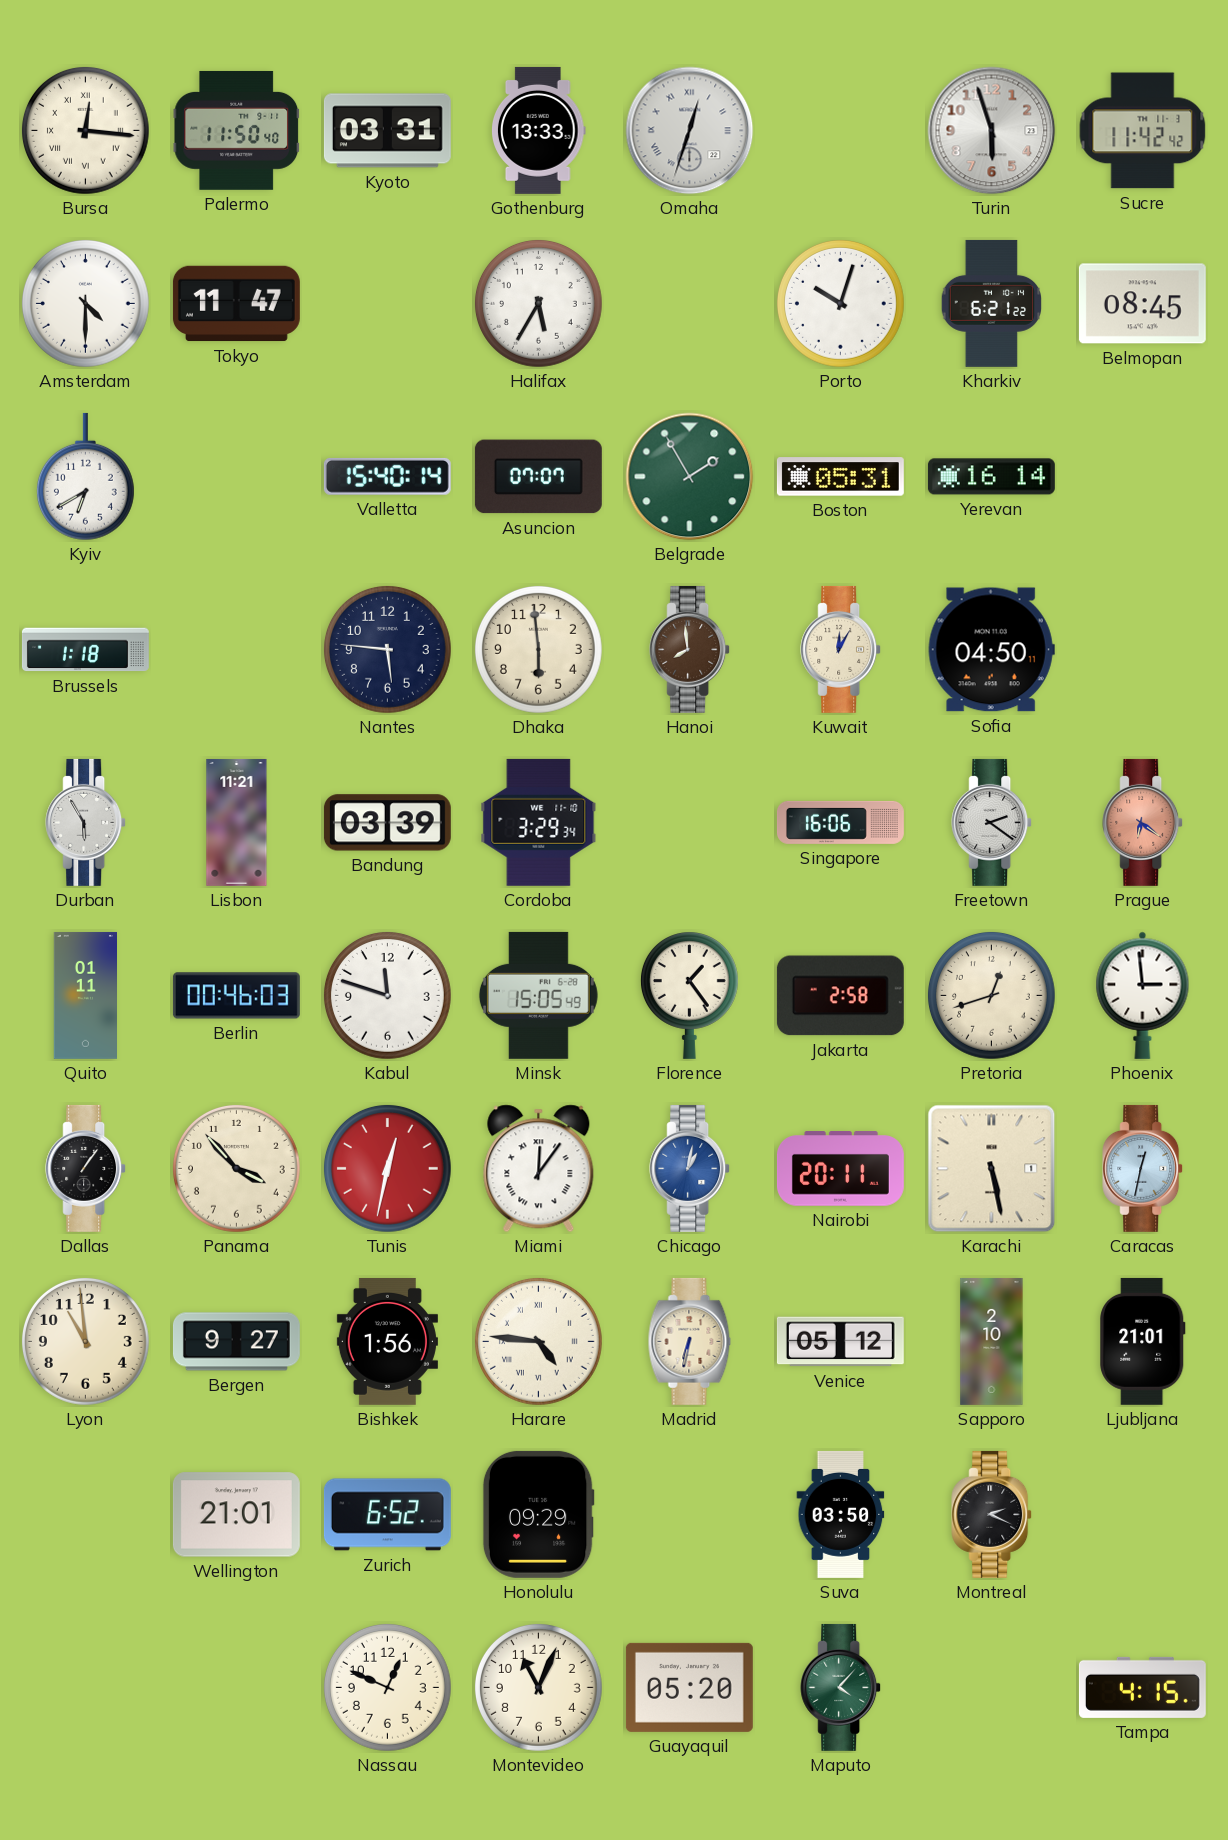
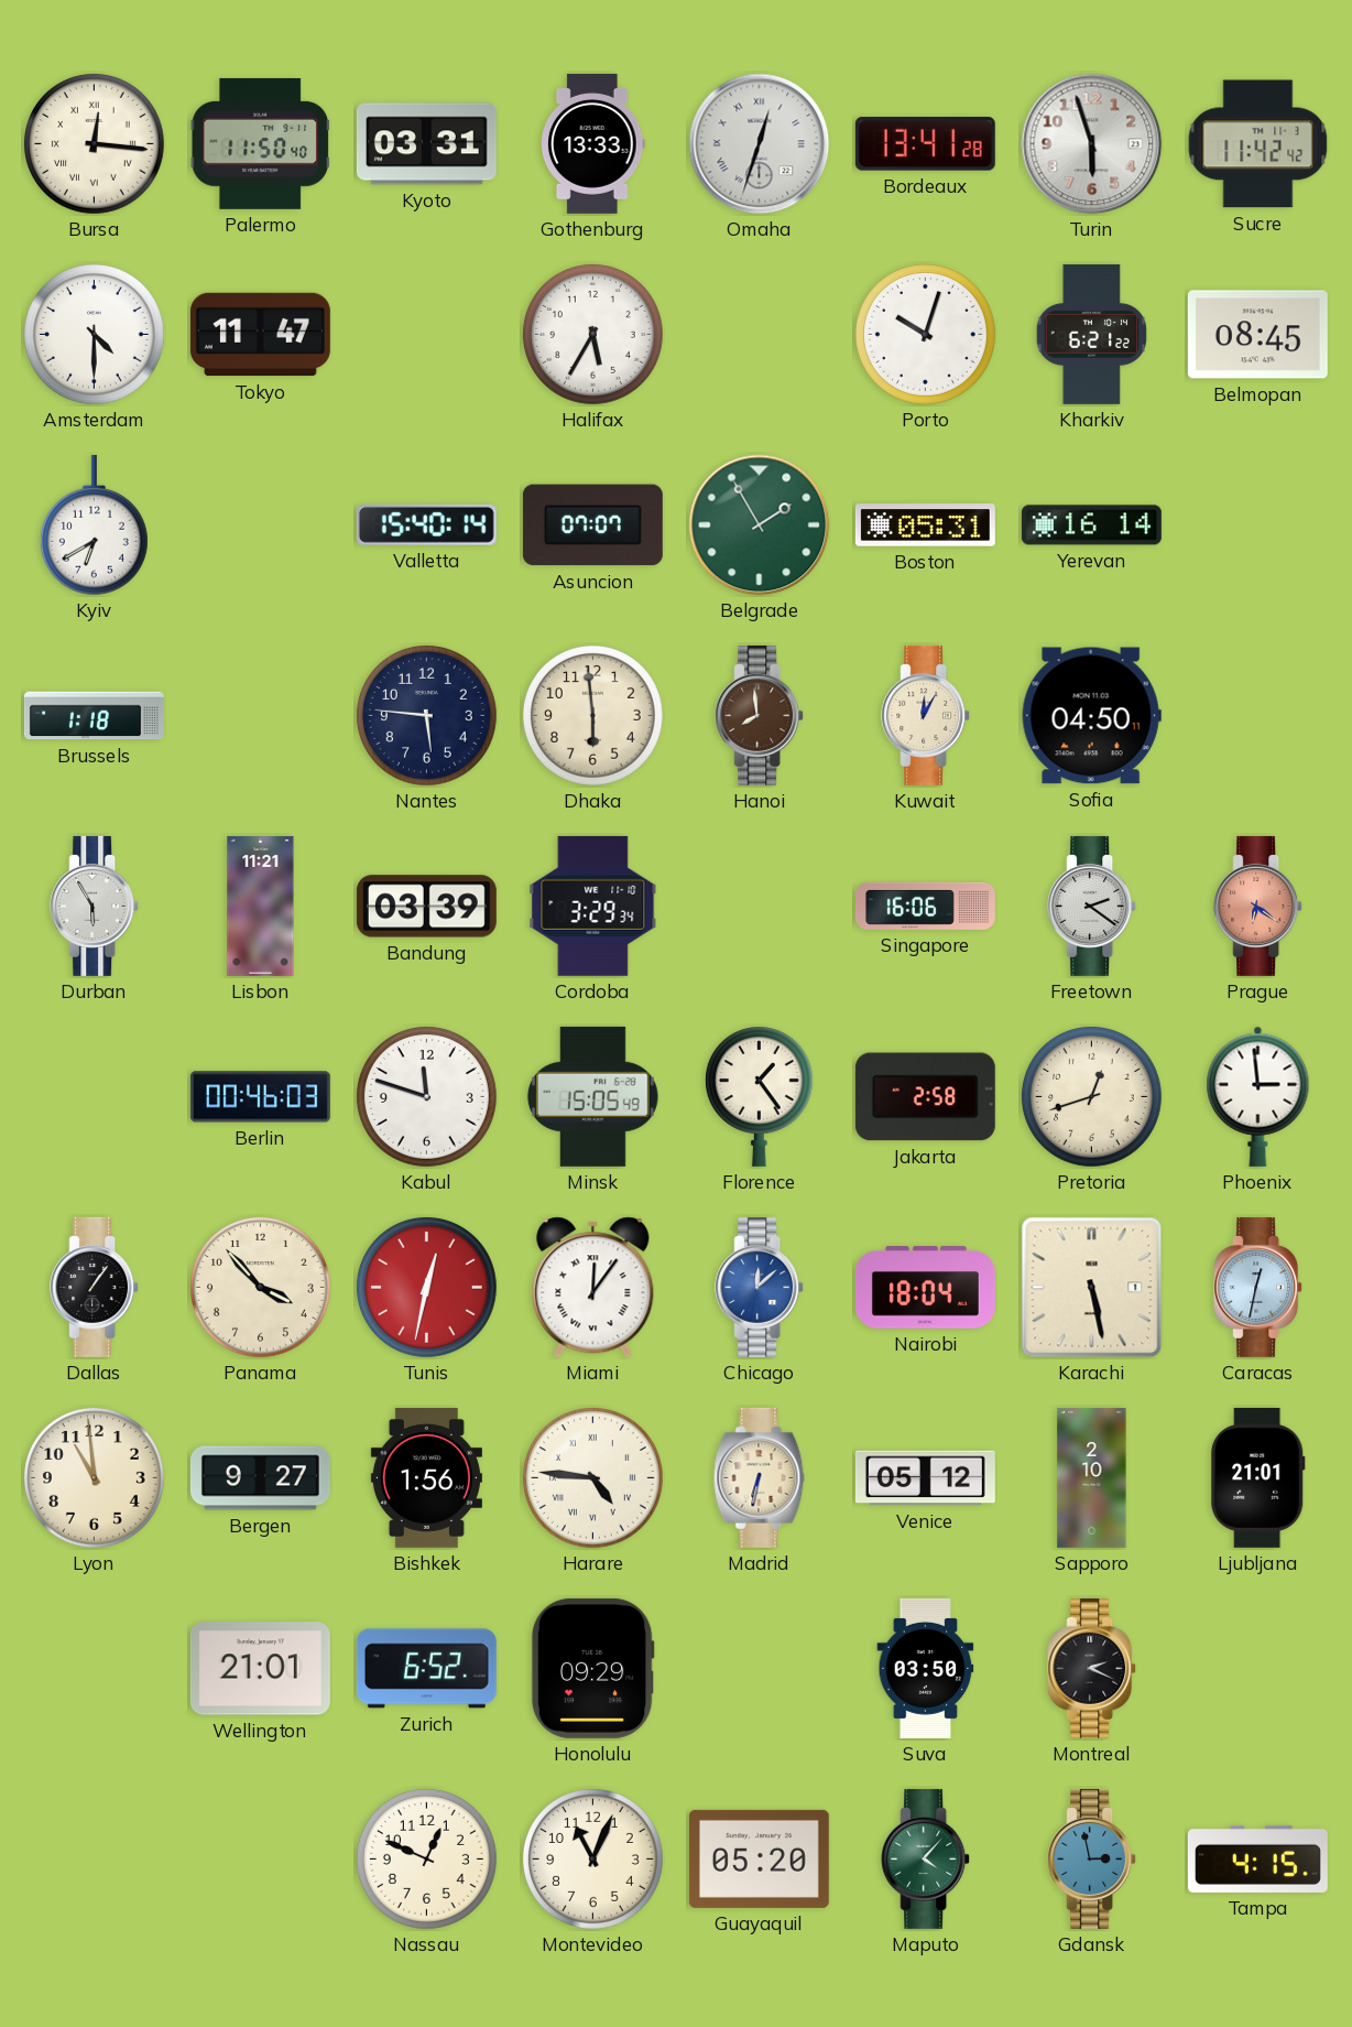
Bordeaux: none -> 13:41 (925, 144)
Quito: 01:11 -> none (85, 995)
Chicago: 1:02 -> 12:08 (760, 1287)
Nairobi: 20:11 -> 18:04 (925, 1288)
Gdansk: none -> 2:58 (1092, 1858)
